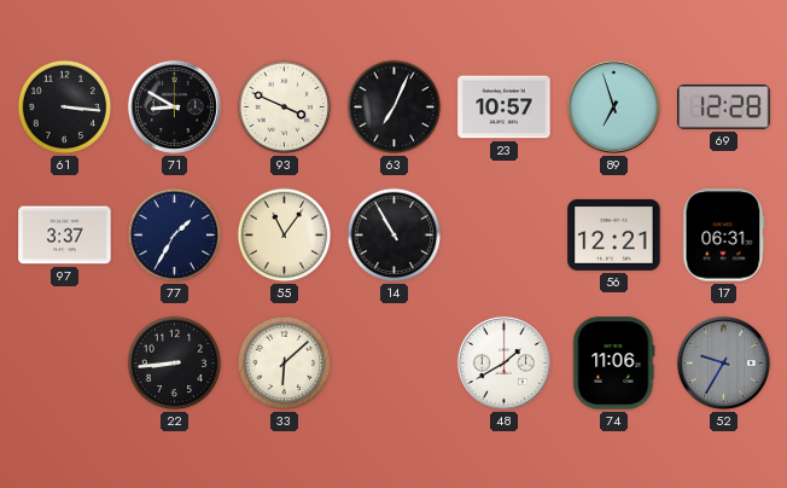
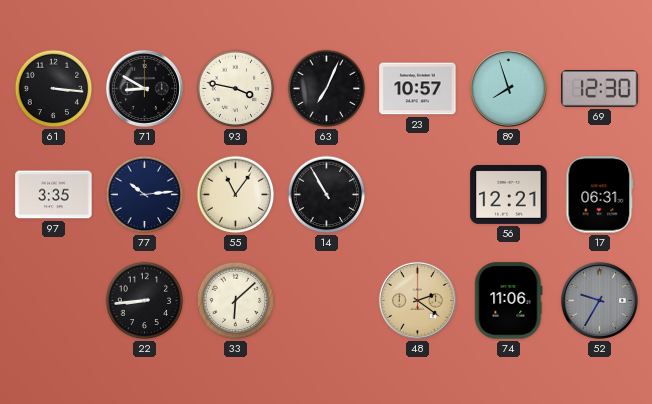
93: 3:49 -> 3:47 (236, 89)
89: 6:57 -> 7:57 (508, 88)
69: 12:28 -> 12:30 (600, 89)
97: 3:37 -> 3:35 (54, 195)
77: 1:35 -> 10:14 (145, 195)
48: 1:40 -> 2:21 (417, 300)
48 dial: white -> champagne (417, 300)
